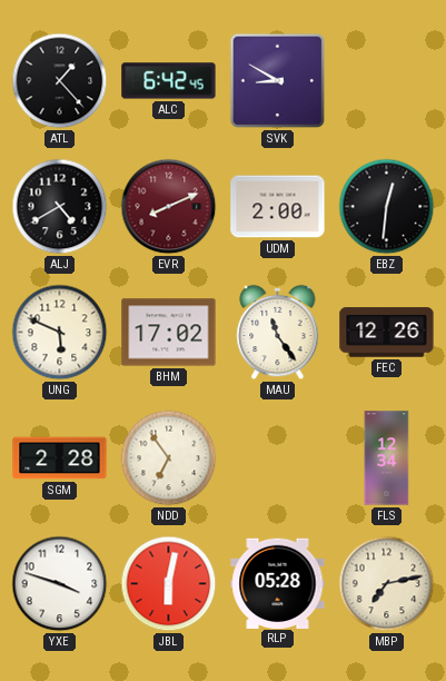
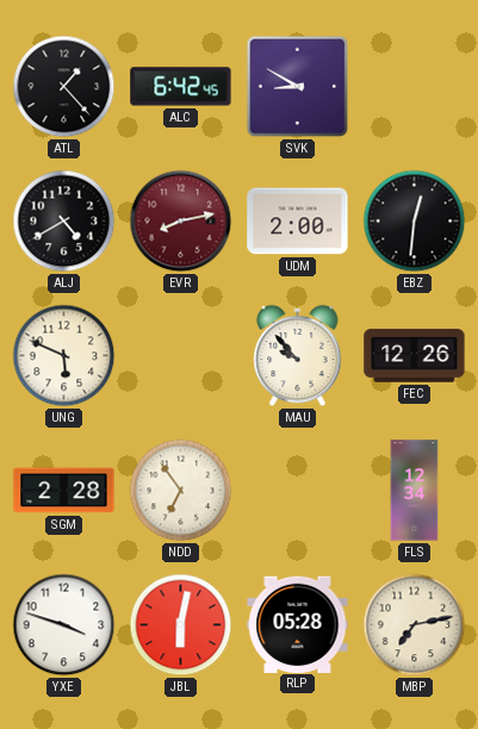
EVR: 8:11 -> 8:13 (181, 222)
BHM: 17:02 -> none (169, 333)
MAU: 11:24 -> 9:53 (298, 356)
